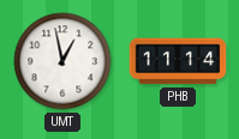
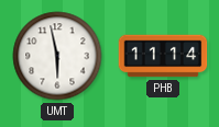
UMT: 12:58 -> 5:58 (57, 56)
